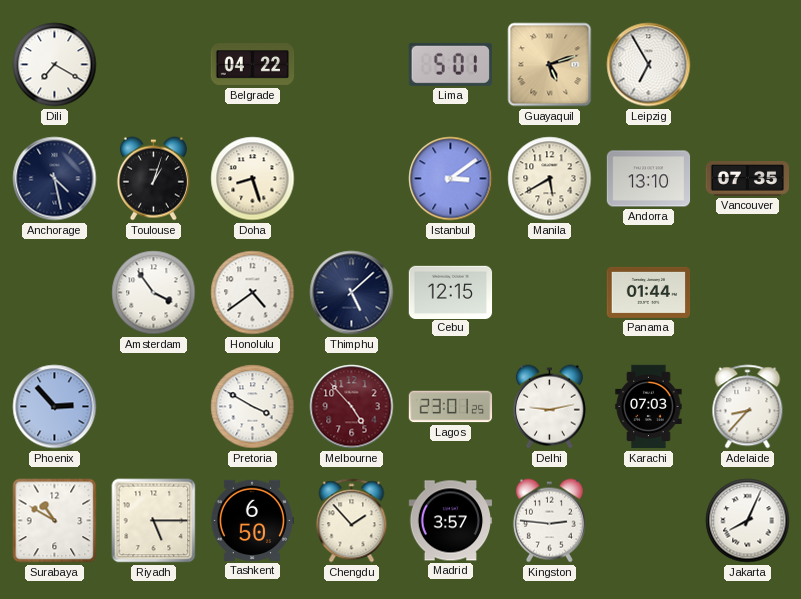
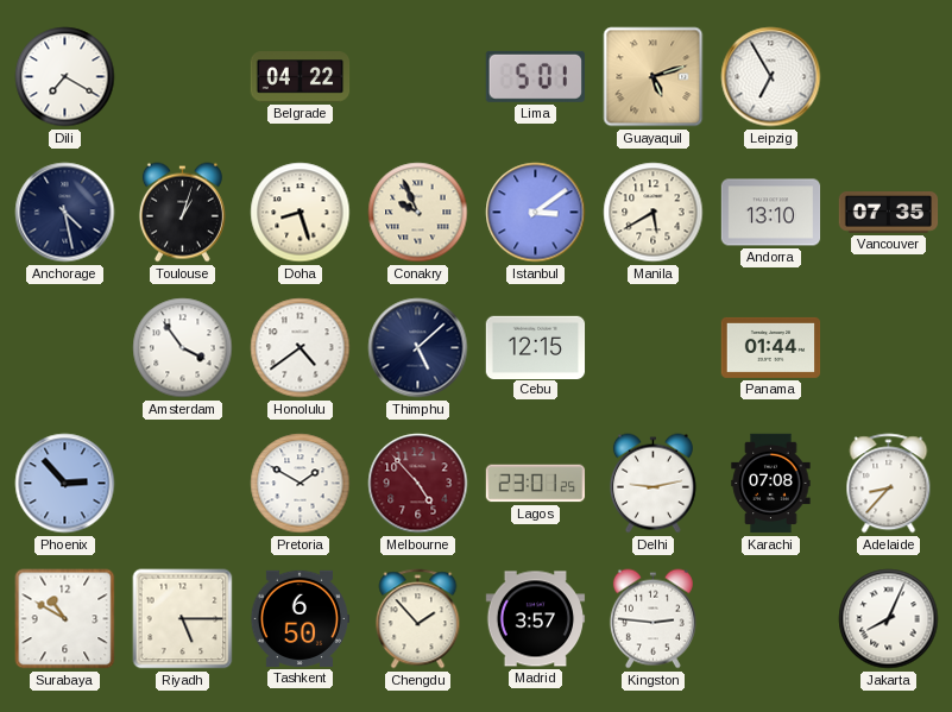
Conakry: none -> 9:56 (418, 213)
Pretoria: 3:50 -> 1:50 (301, 484)
Karachi: 07:03 -> 07:08 (771, 484)
